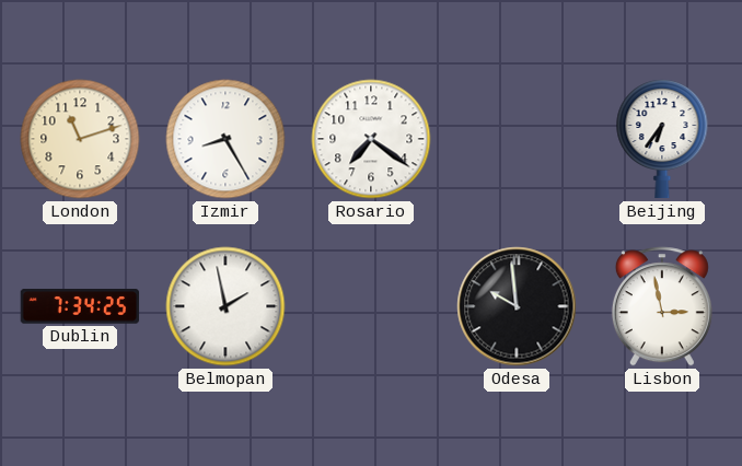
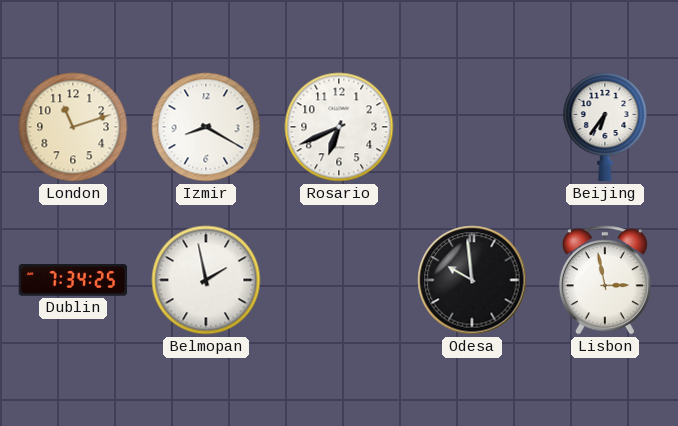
Izmir: 8:25 -> 8:20 (206, 127)
Rosario: 7:21 -> 6:41 (339, 127)
